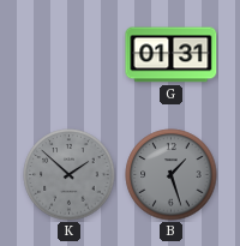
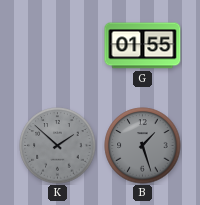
G: 01:31 -> 01:55 (143, 46)
